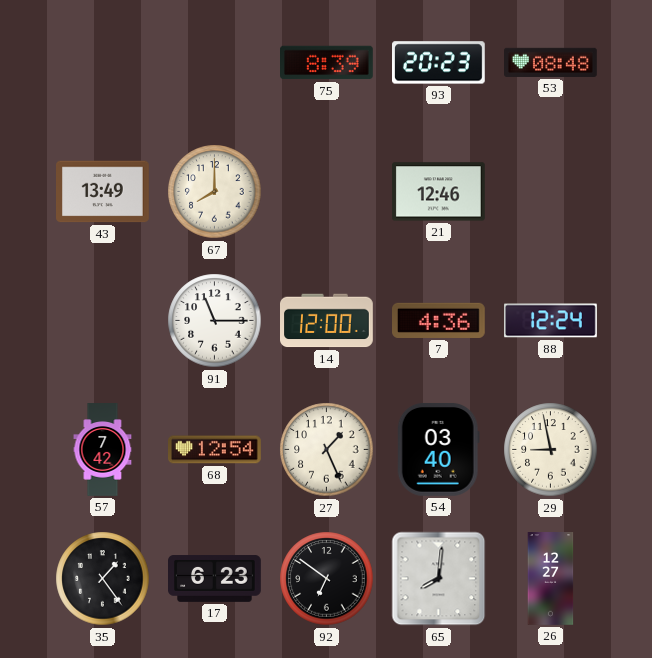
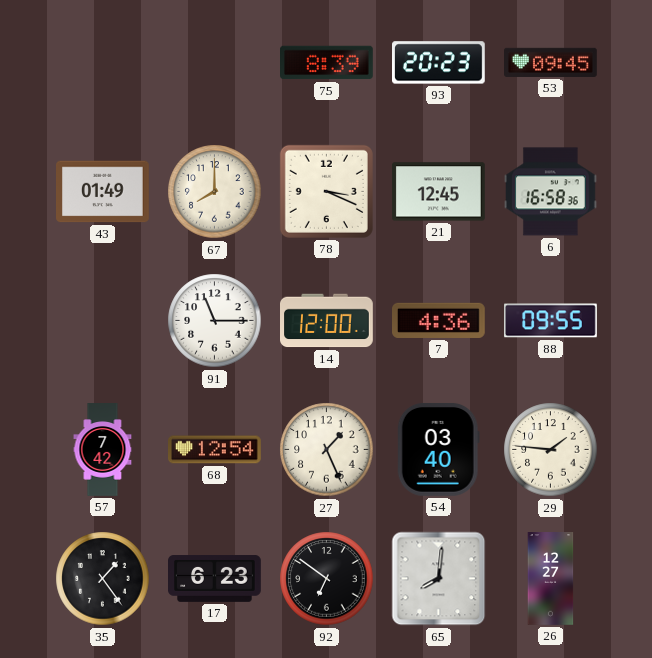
53: 08:48 -> 09:45 (551, 62)
43: 13:49 -> 01:49 (103, 192)
78: none -> 3:19 (326, 191)
21: 12:46 -> 12:45 (439, 192)
6: none -> 16:58 (551, 192)
88: 12:24 -> 09:55 (551, 321)
29: 8:58 -> 1:46 (551, 450)
